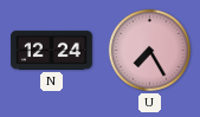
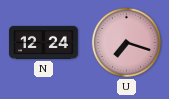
U: 7:25 -> 7:18 (126, 42)
